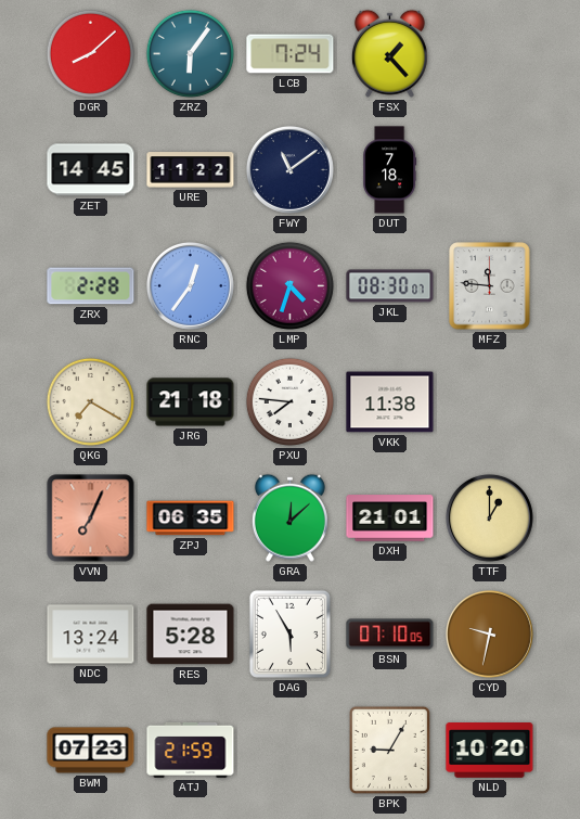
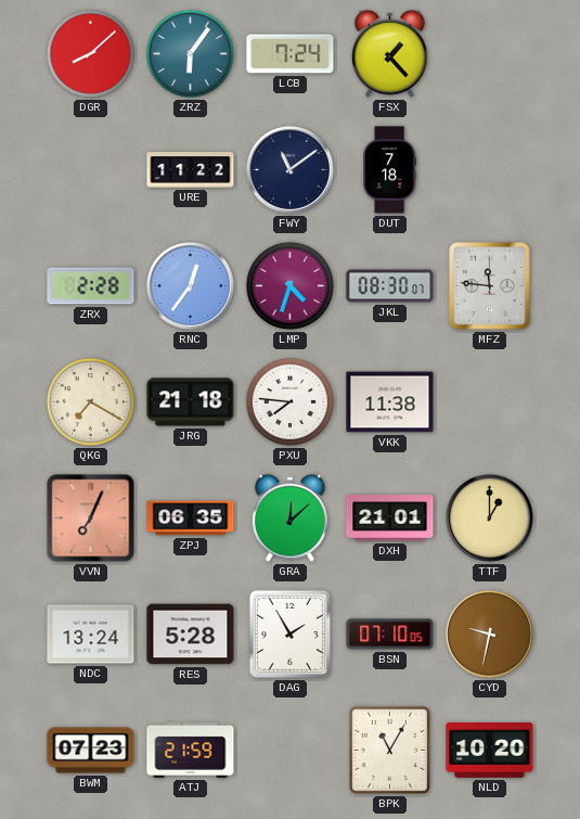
ZET: 14:45 -> none (91, 170)
DAG: 5:55 -> 1:55 (289, 634)
BPK: 9:05 -> 11:05 (389, 750)
